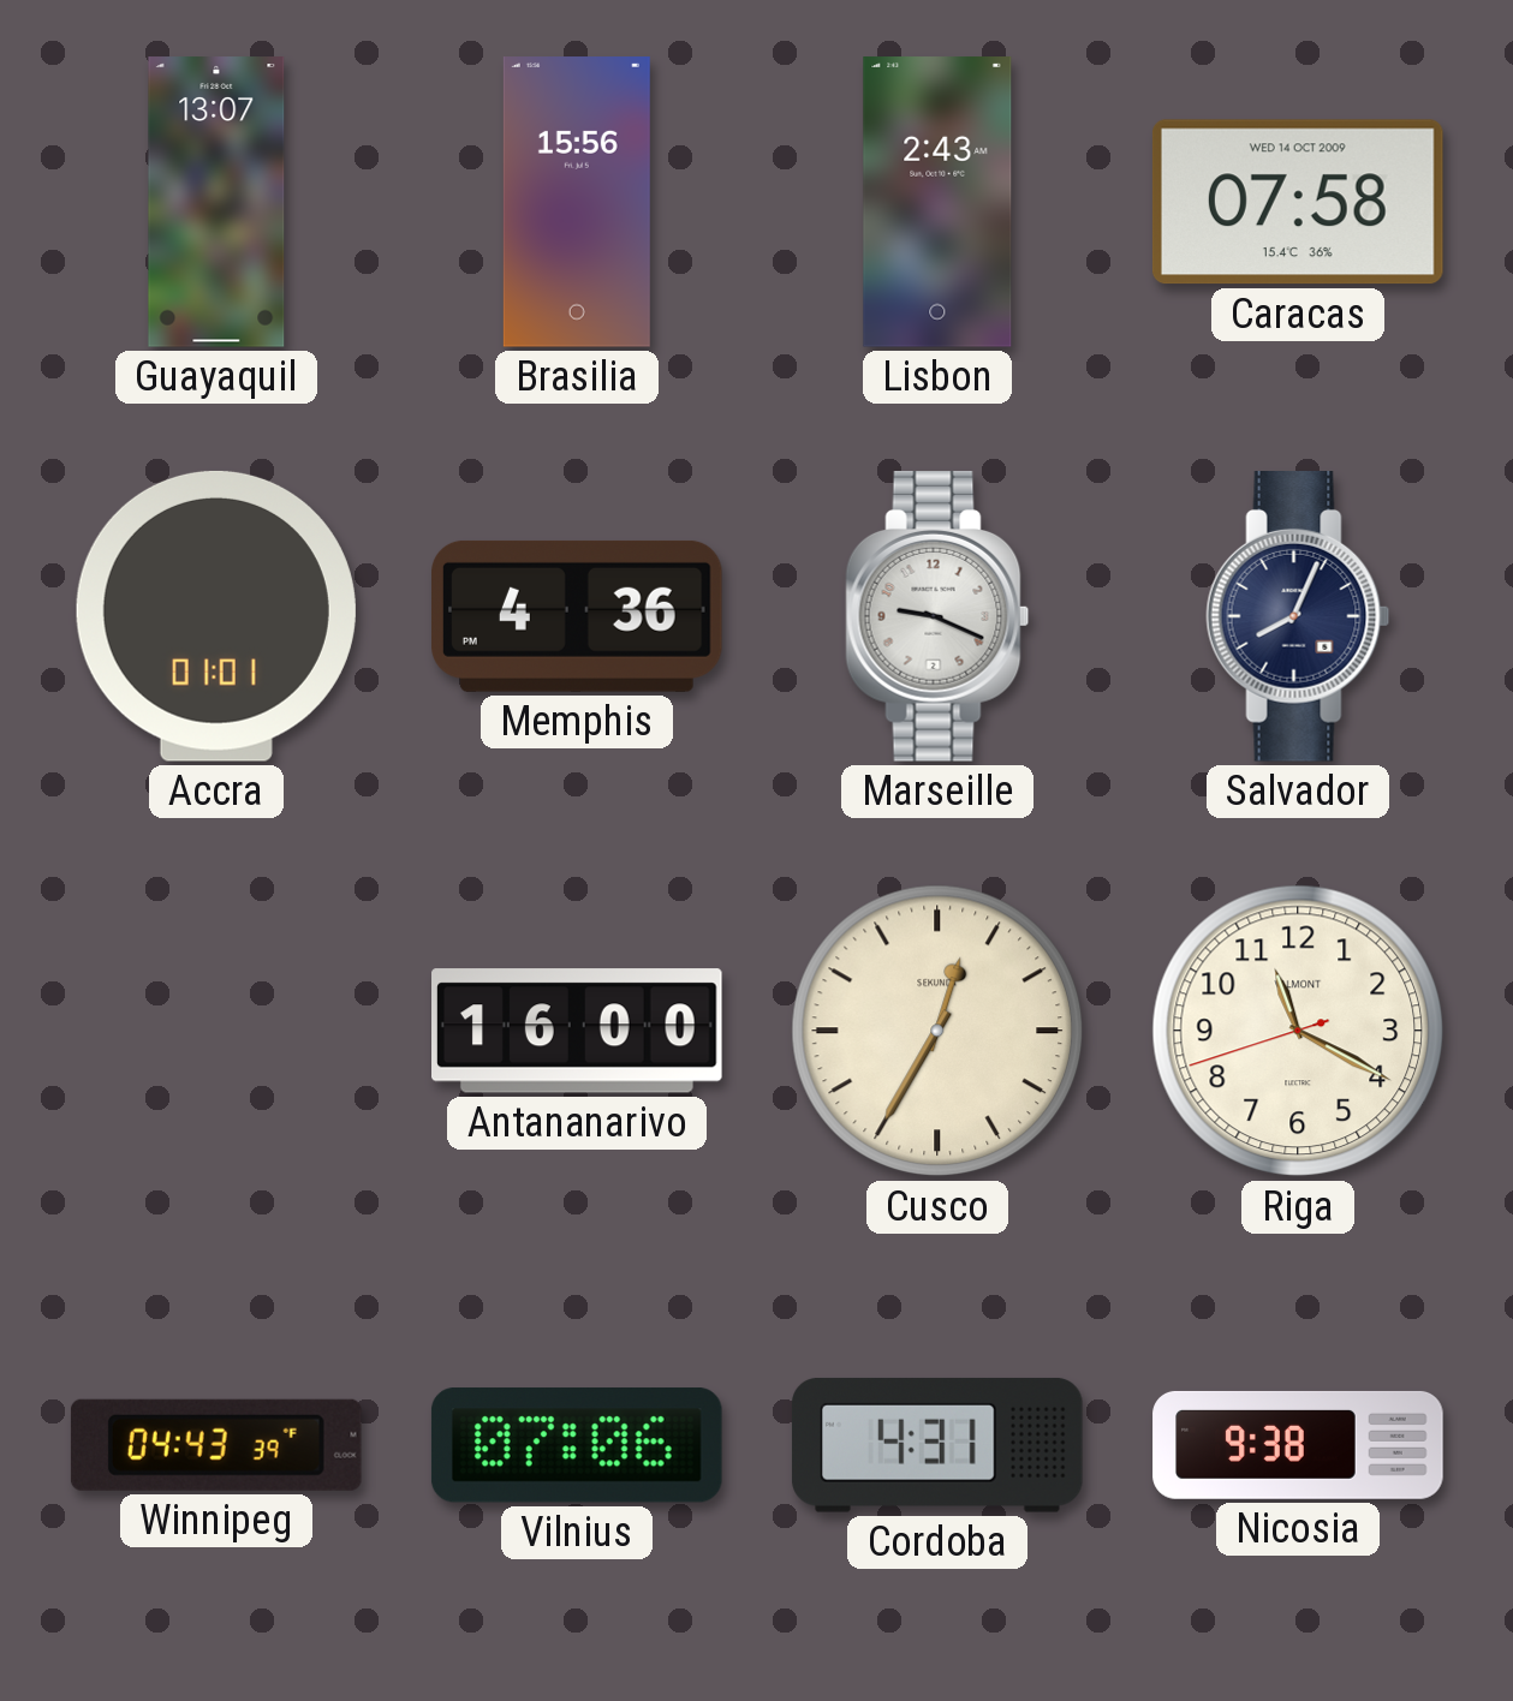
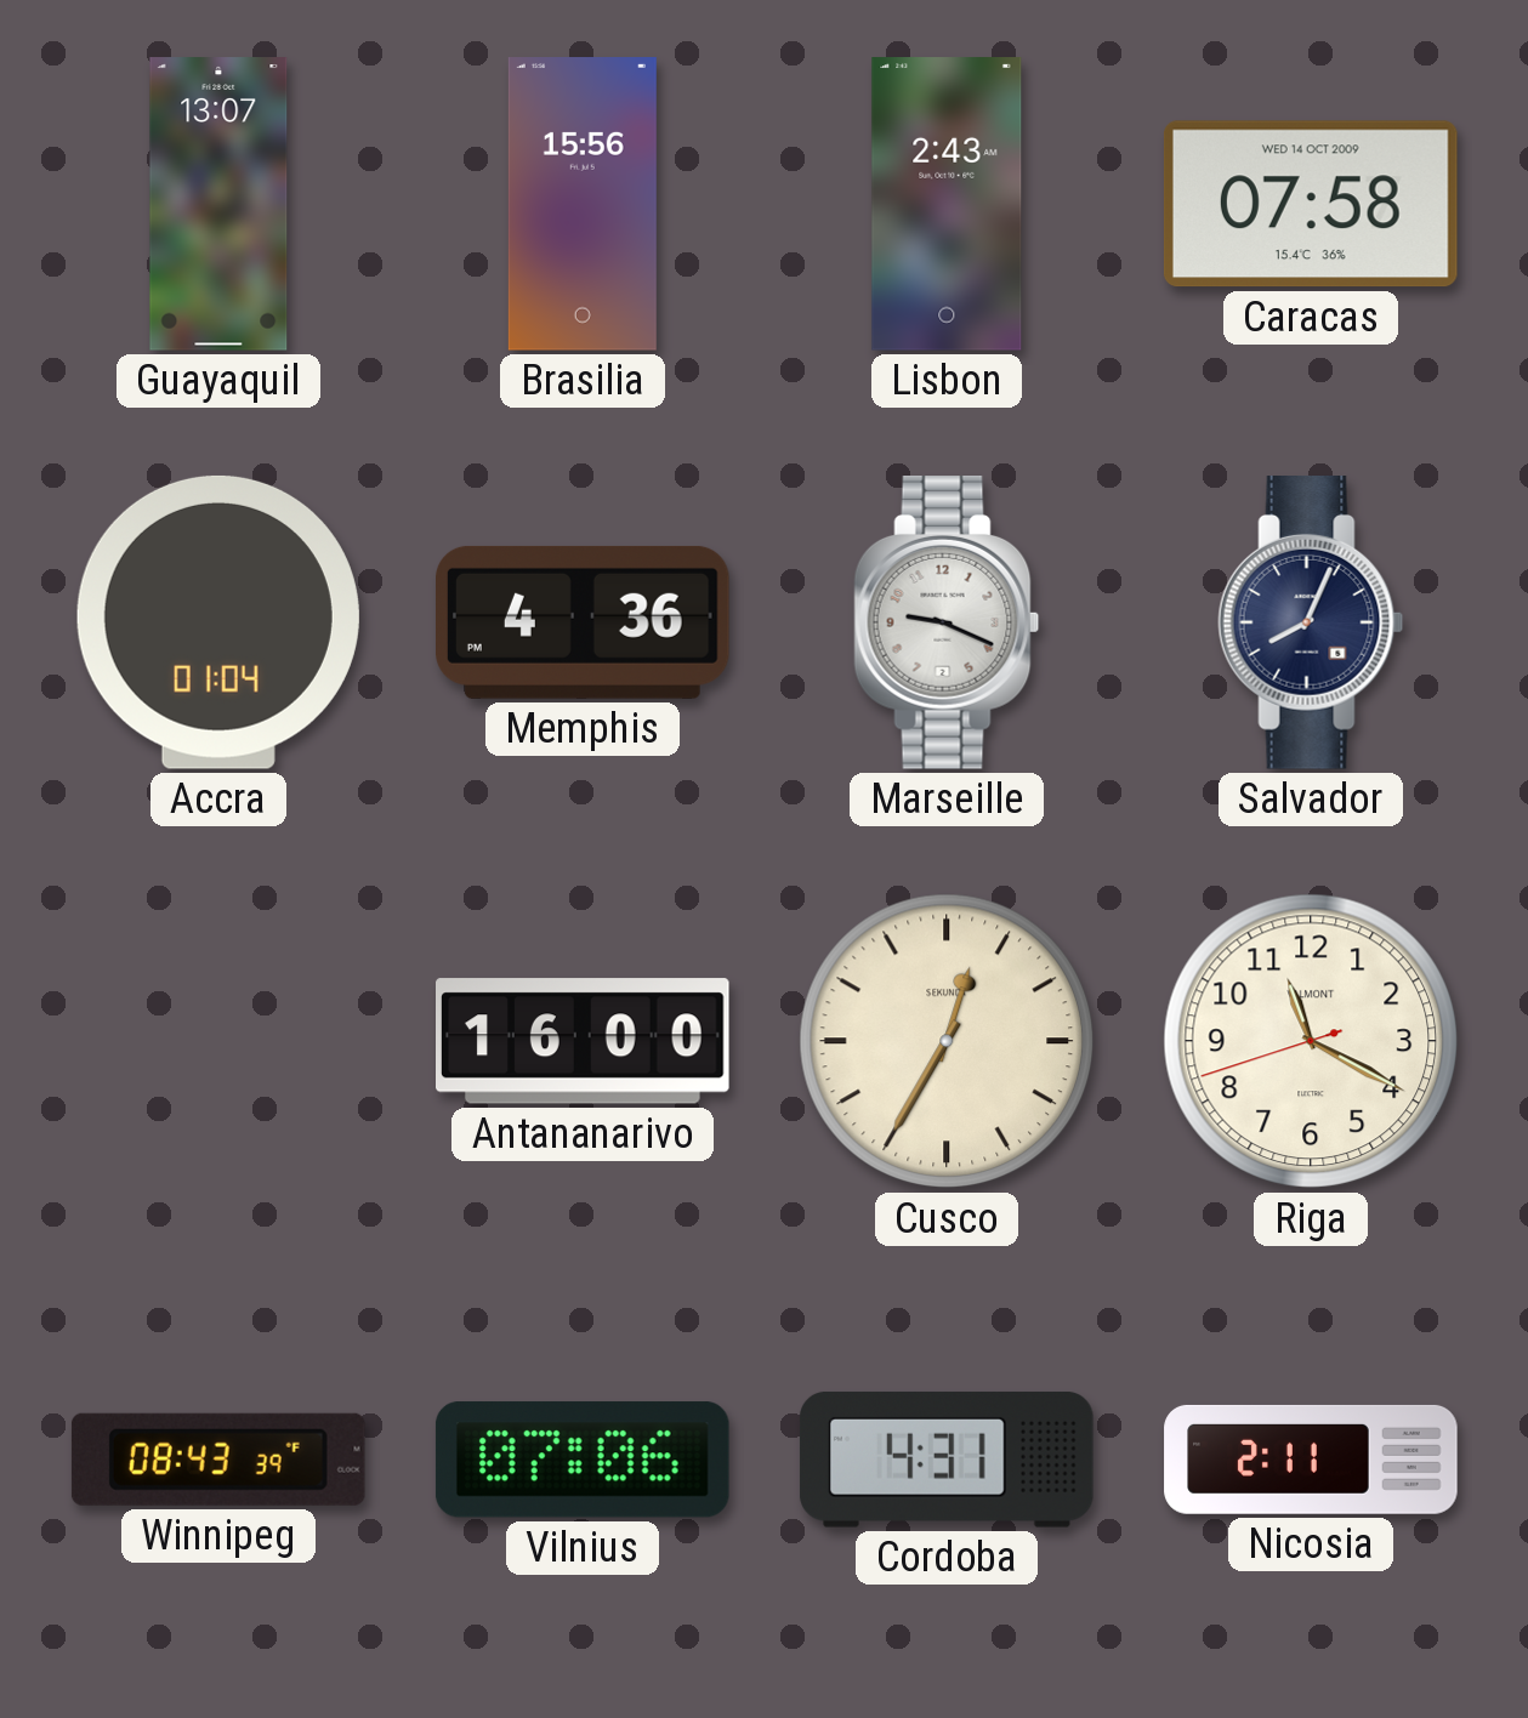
Accra: 01:01 -> 01:04 (218, 622)
Winnipeg: 04:43 -> 08:43 (218, 1460)
Nicosia: 9:38 -> 2:11 (1311, 1460)
